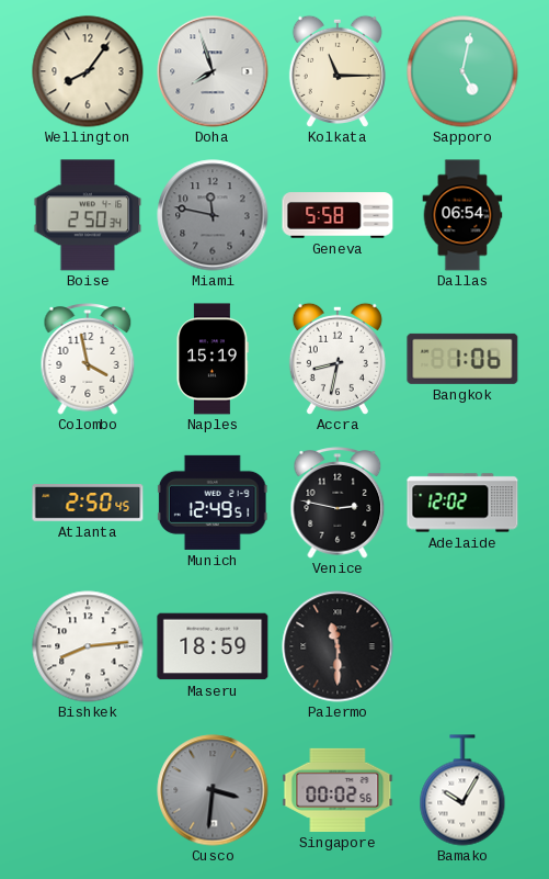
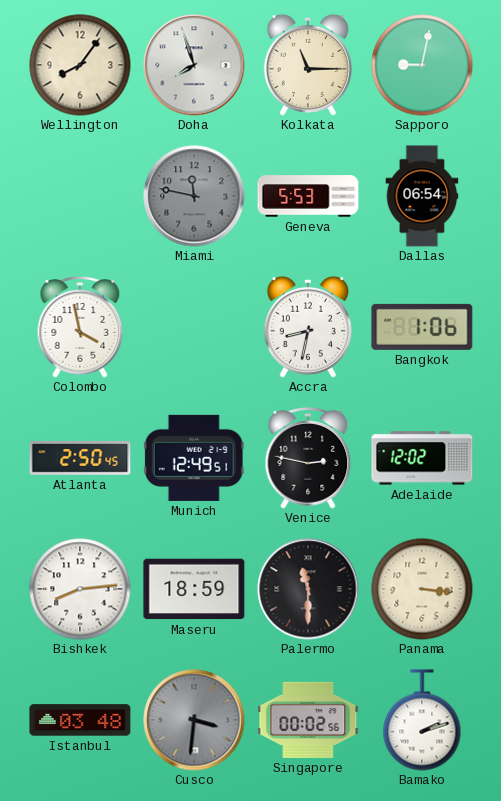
Sapporo: 5:02 -> 9:02 (422, 65)
Boise: 2:50 -> none (88, 215)
Geneva: 5:58 -> 5:53 (308, 196)
Naples: 15:19 -> none (213, 359)
Panama: none -> 3:16 (422, 589)
Istanbul: none -> 03:48 (80, 720)
Bamako: 10:05 -> 2:12 (422, 720)
